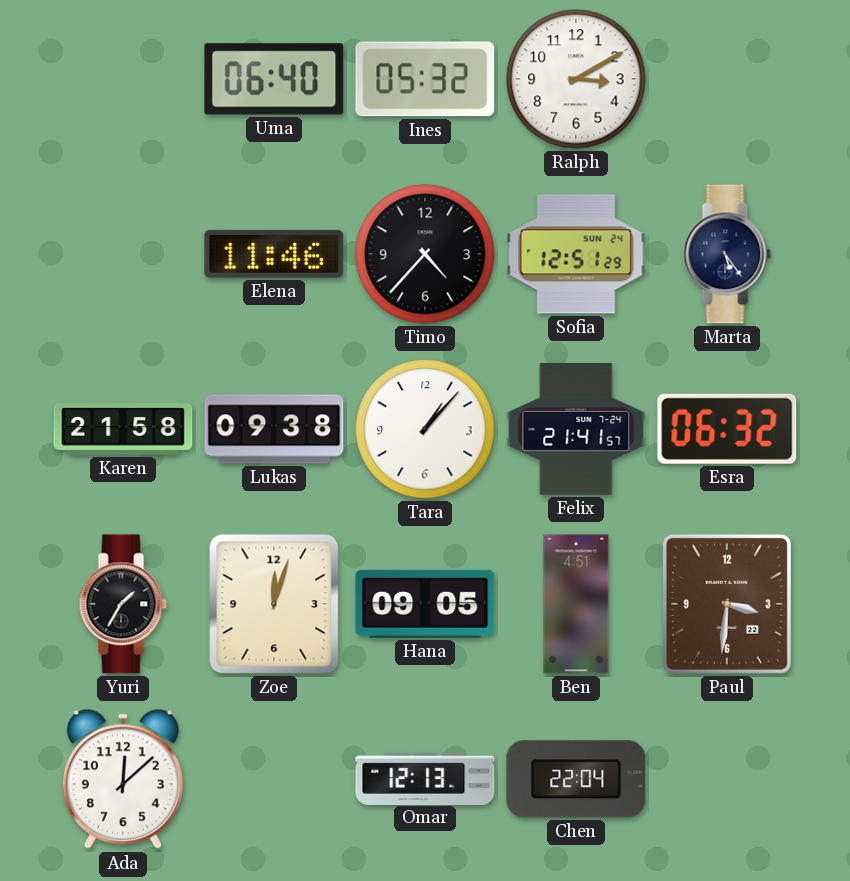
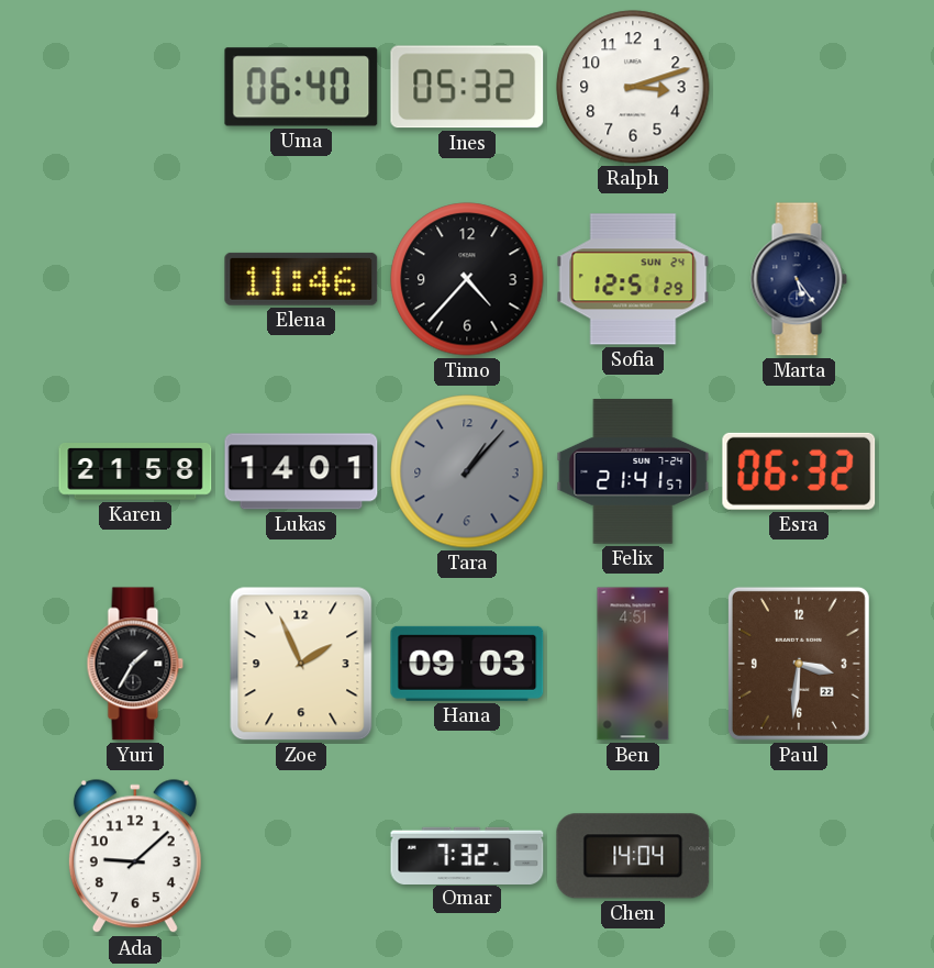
Ralph: 3:10 -> 3:12 (633, 87)
Lukas: 09:38 -> 14:01 (301, 471)
Tara dial: white -> grey (467, 471)
Zoe: 12:03 -> 1:56 (301, 664)
Hana: 09:05 -> 09:03 (467, 664)
Ada: 12:08 -> 9:08 (135, 857)
Omar: 12:13 -> 7:32 (467, 855)
Chen: 22:04 -> 14:04 (633, 856)
